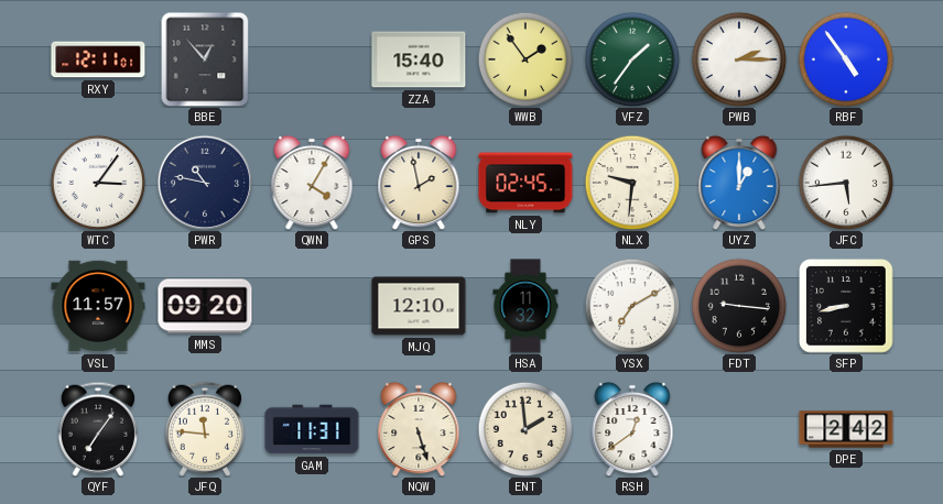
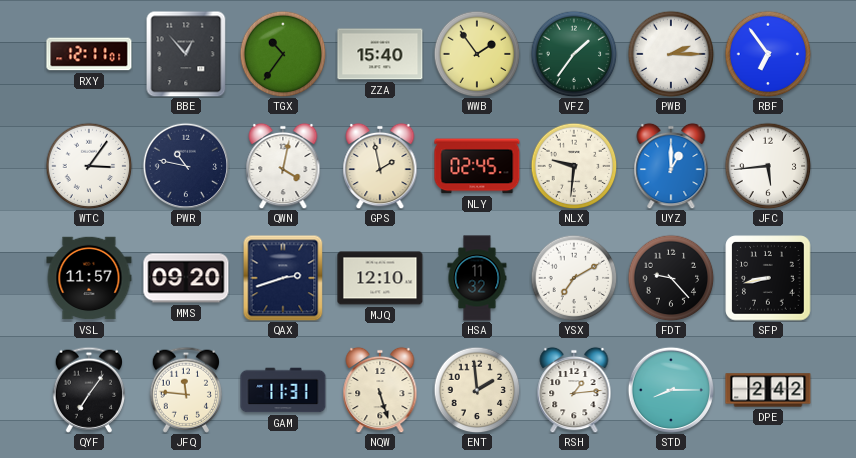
TGX: none -> 10:36 (283, 54)
RBF: 4:54 -> 6:54 (768, 54)
QWN: 4:05 -> 4:02 (283, 166)
QAX: none -> 2:42 (283, 278)
FDT: 9:16 -> 9:23 (671, 278)
RSH: 12:39 -> 1:14 (574, 390)
STD: none -> 8:15 (671, 390)
